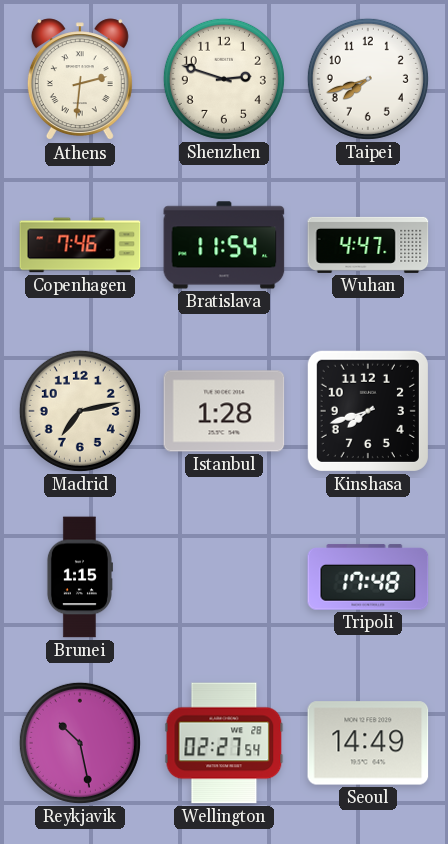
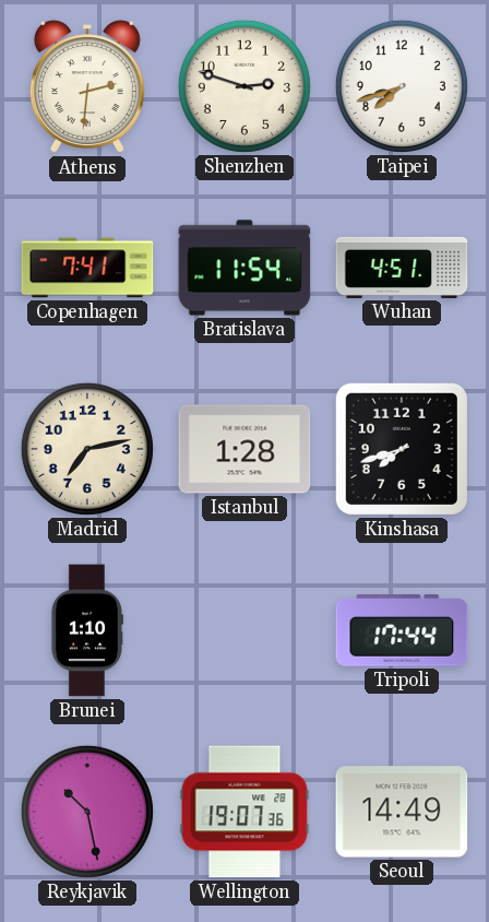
Copenhagen: 7:46 -> 7:41 (87, 268)
Wuhan: 4:47 -> 4:51 (402, 268)
Brunei: 1:15 -> 1:10 (86, 630)
Tripoli: 17:48 -> 17:44 (402, 630)
Wellington: 02:27 -> 19:07 (244, 812)
